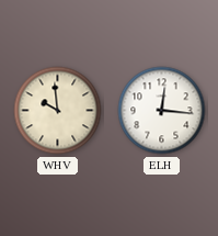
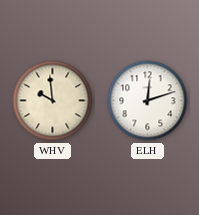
ELH: 12:16 -> 12:12 (148, 101)
